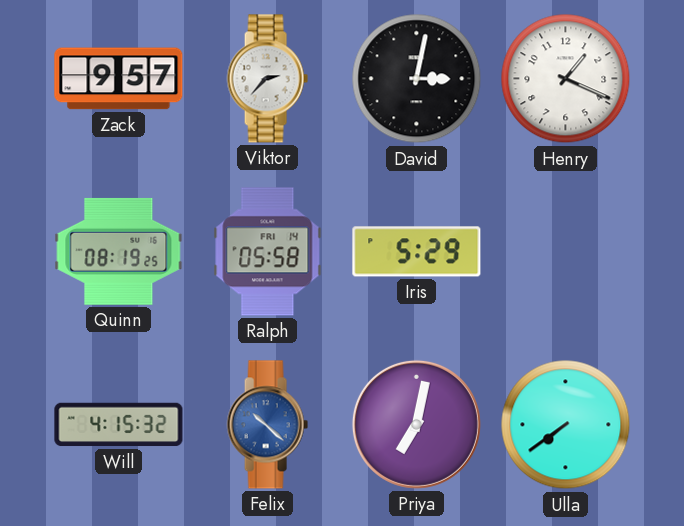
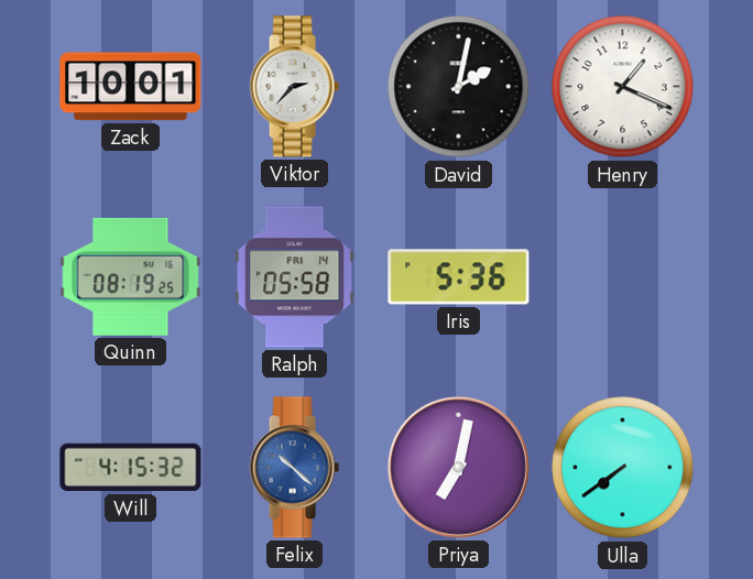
Zack: 9:57 -> 10:01 (131, 87)
David: 3:02 -> 2:02 (459, 87)
Iris: 5:29 -> 5:36 (459, 277)
